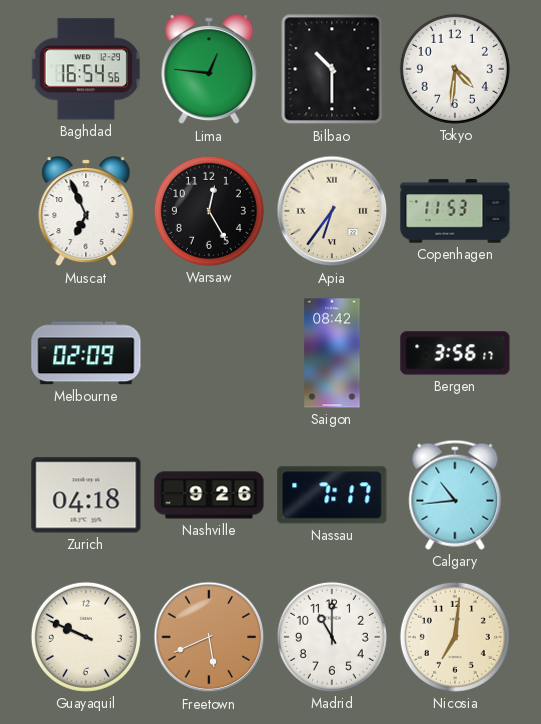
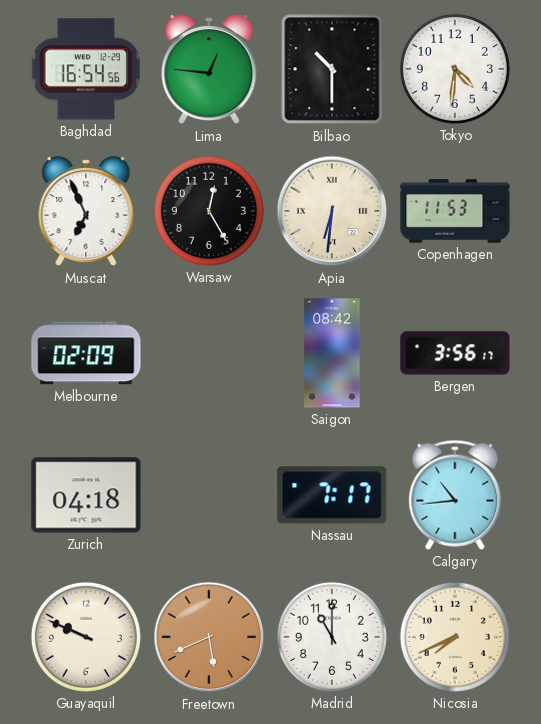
Apia: 6:36 -> 6:31 (332, 211)
Nashville: 9:26 -> none (209, 495)
Nicosia: 7:01 -> 7:41 (455, 637)
